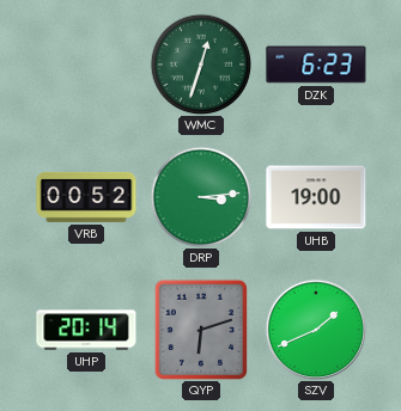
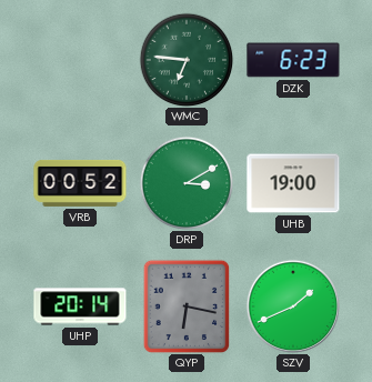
WMC: 12:33 -> 6:46 (187, 60)
DRP: 3:14 -> 3:10 (187, 183)
QYP: 6:12 -> 6:17 (187, 306)
